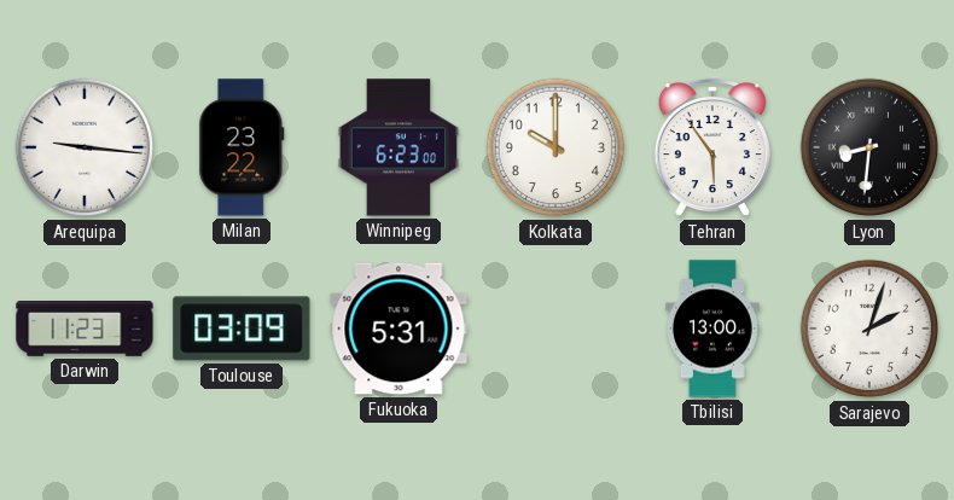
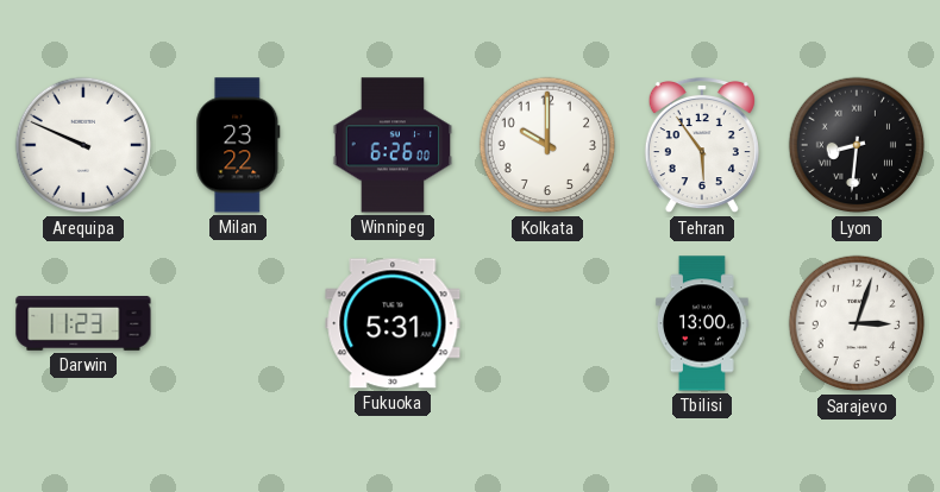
Arequipa: 9:16 -> 9:49 (83, 145)
Winnipeg: 6:23 -> 6:26 (393, 145)
Toulouse: 03:09 -> none (242, 329)
Sarajevo: 2:03 -> 3:03 (857, 323)
